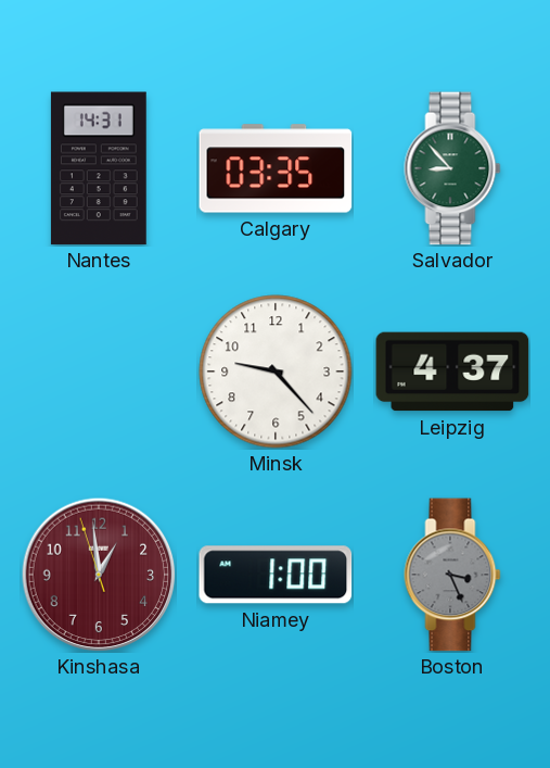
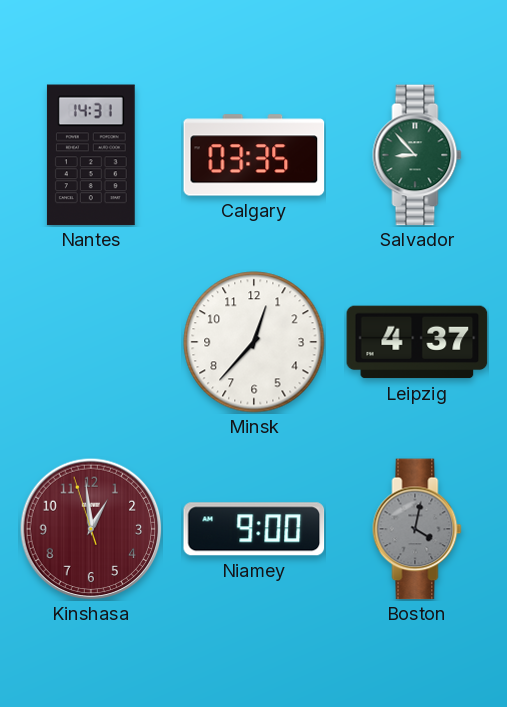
Minsk: 9:23 -> 12:37 (254, 342)
Niamey: 1:00 -> 9:00 (254, 529)
Boston: 3:26 -> 4:02 (417, 529)
